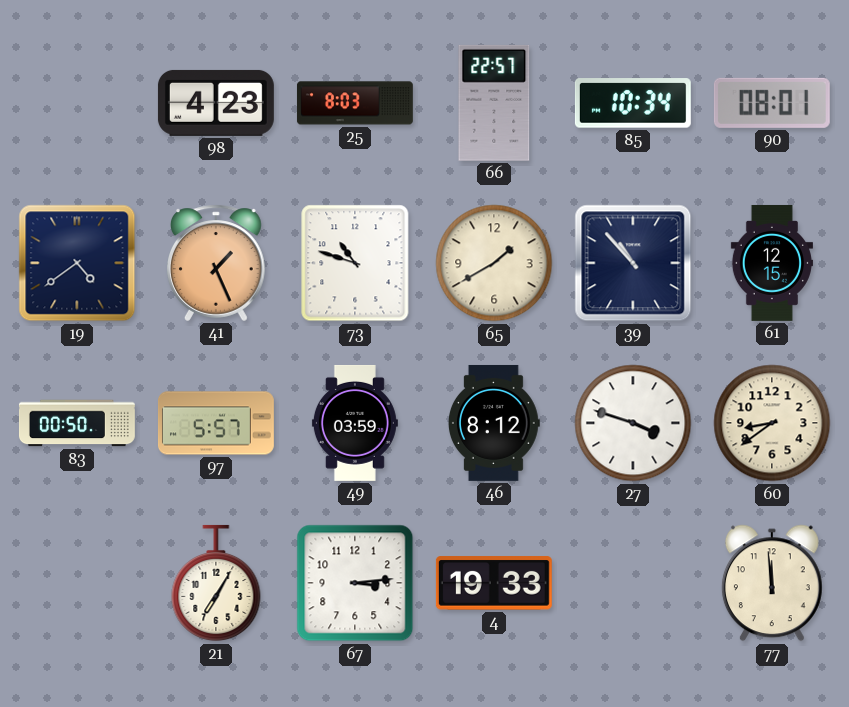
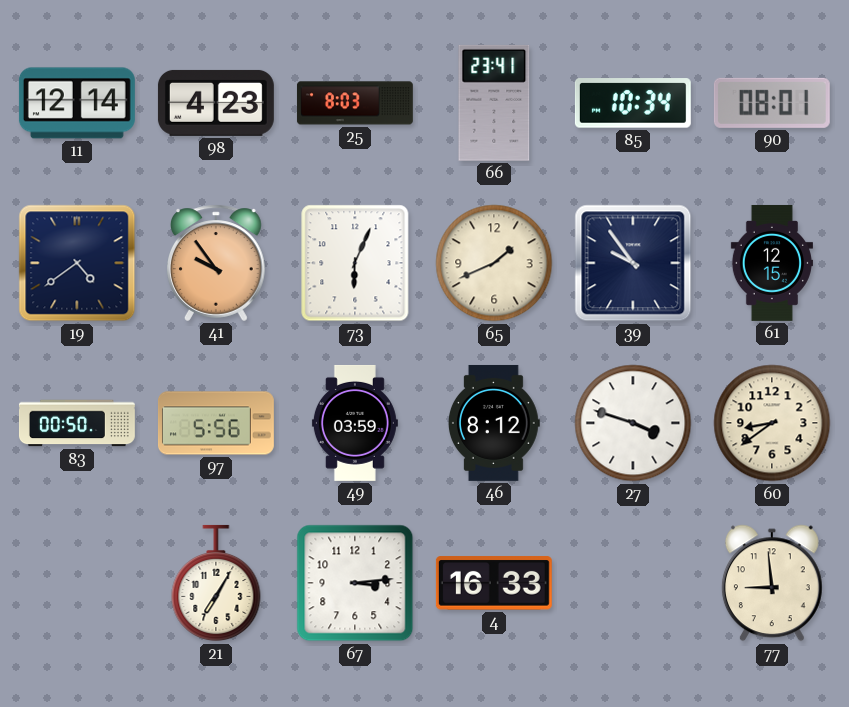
11: none -> 12:14 (77, 103)
66: 22:57 -> 23:41 (494, 103)
41: 1:26 -> 9:54 (217, 263)
73: 10:48 -> 6:04 (355, 263)
65: 1:40 -> 1:41 (494, 263)
39: 10:53 -> 9:54 (633, 263)
97: 5:57 -> 5:56 (216, 423)
4: 19:33 -> 16:33 (494, 583)
77: 11:59 -> 8:59 (772, 583)
